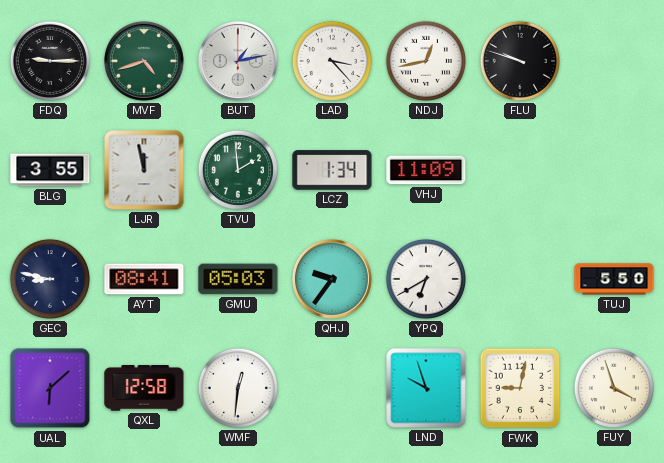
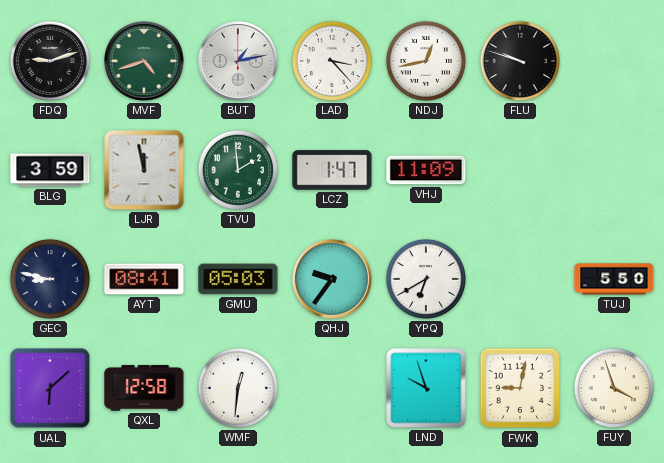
FDQ: 9:15 -> 9:12 (50, 61)
BLG: 3:55 -> 3:59 (50, 170)
LCZ: 1:34 -> 1:47 (332, 170)
